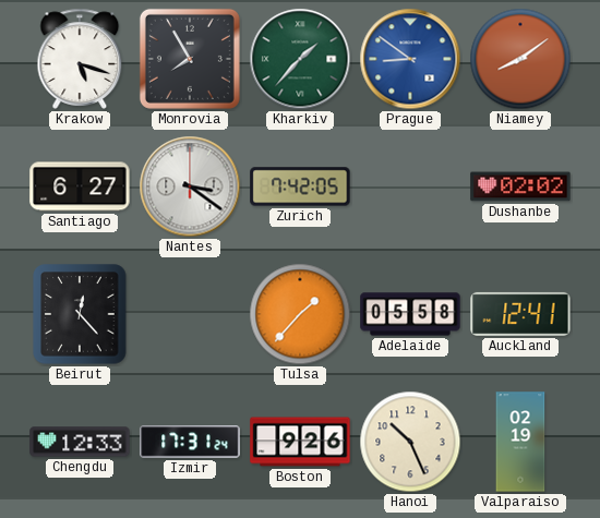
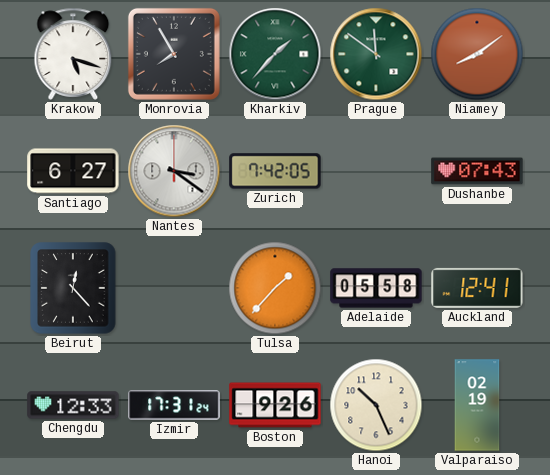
Prague: 8:51 -> 11:51 (376, 54)
Prague dial: blue -> green (376, 54)
Dushanbe: 02:02 -> 07:43 (477, 171)
